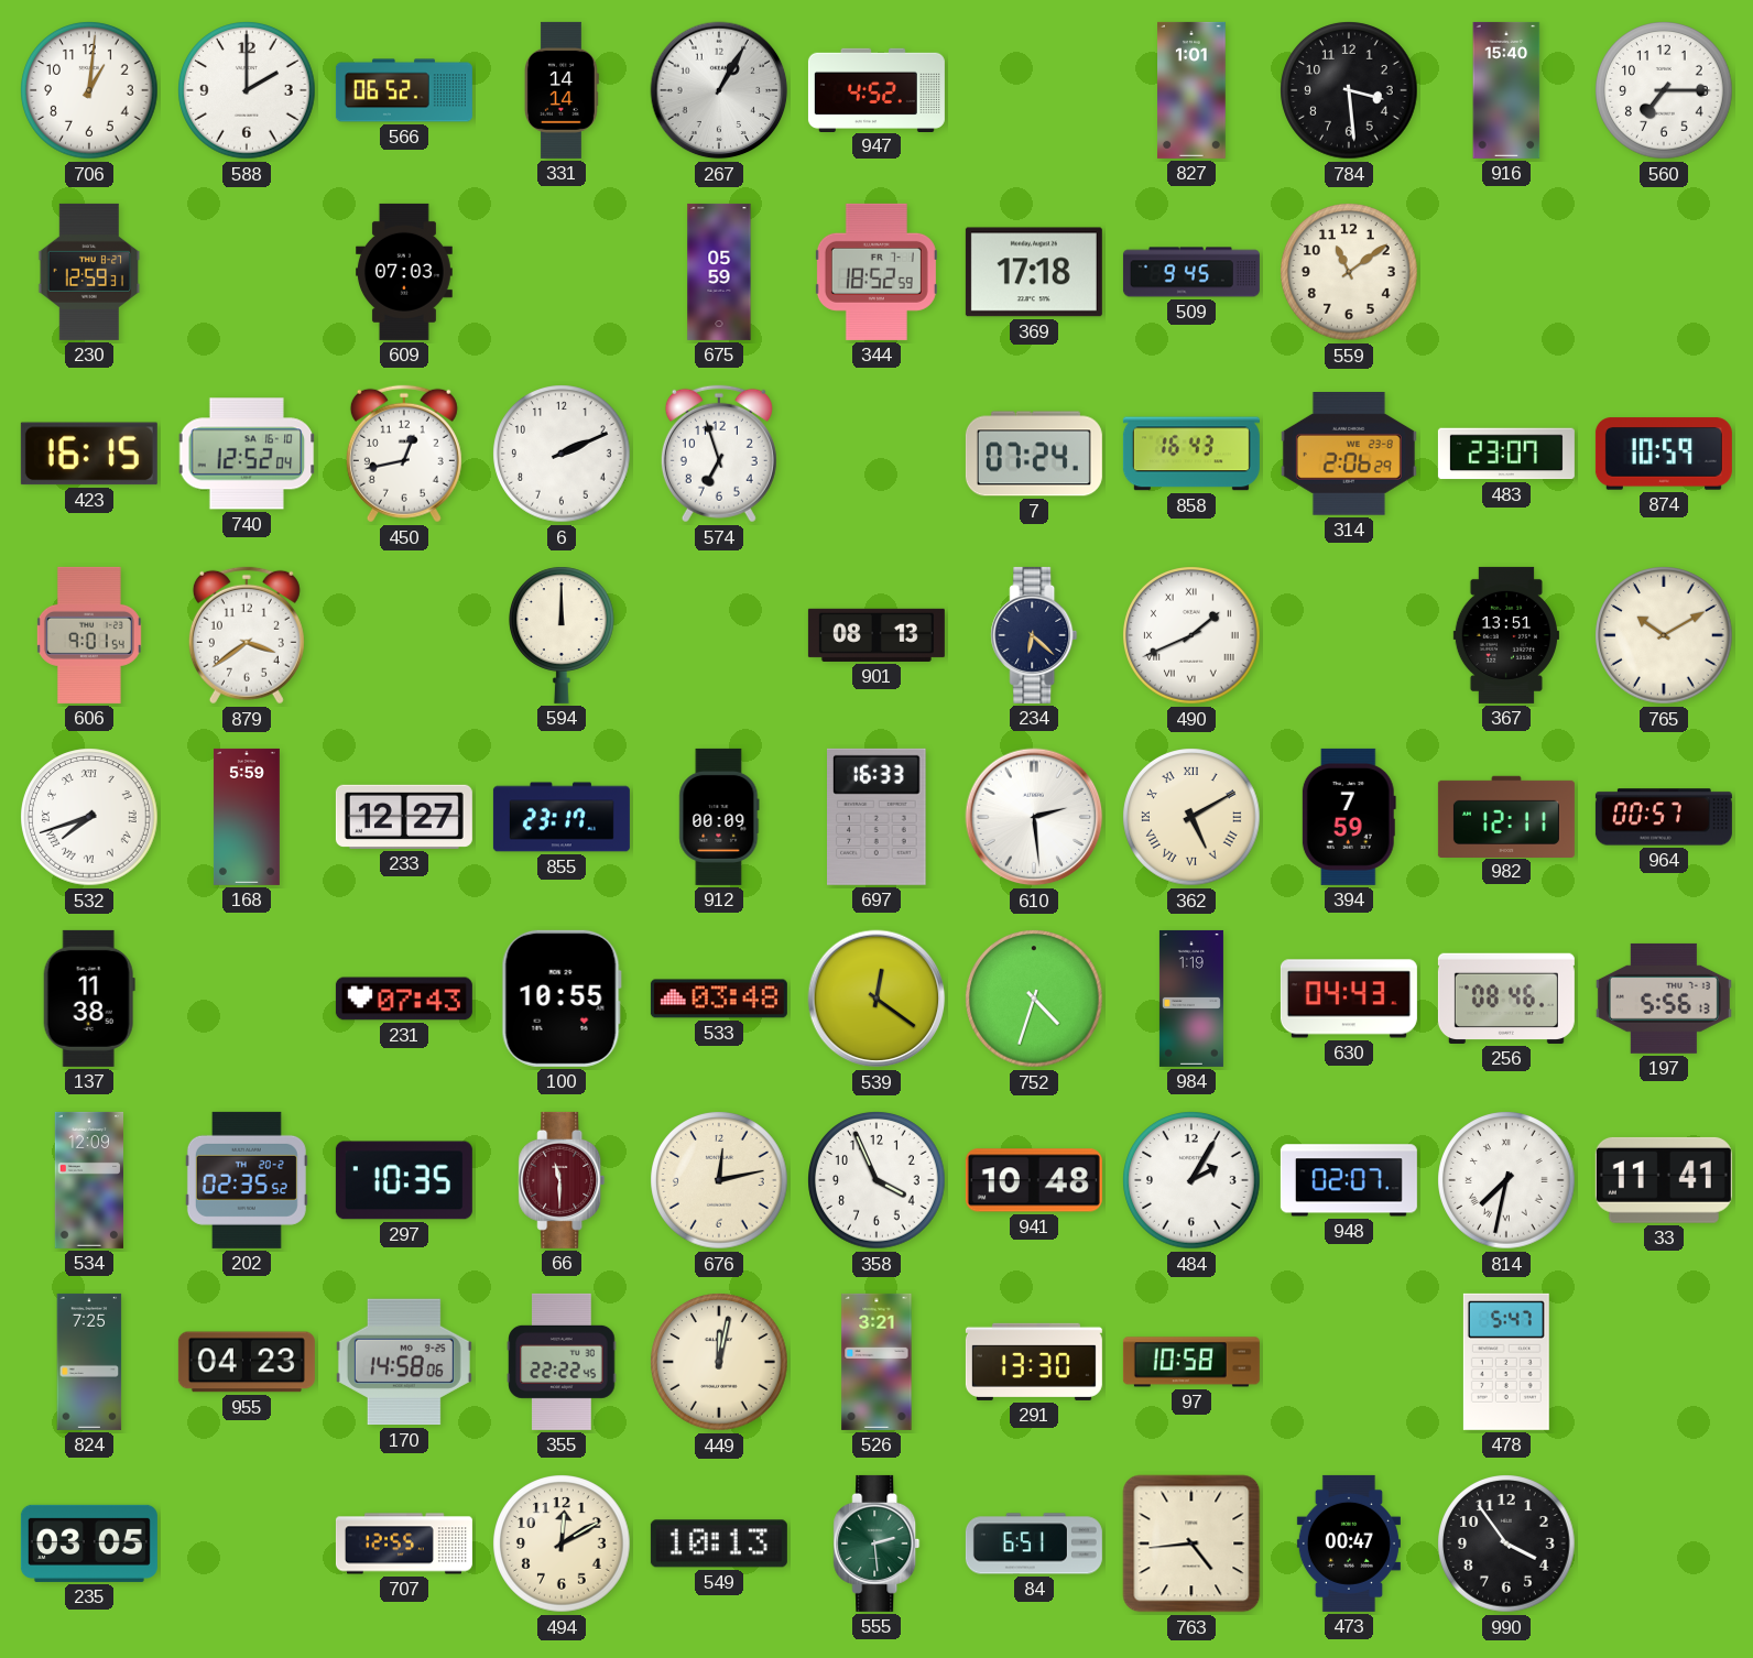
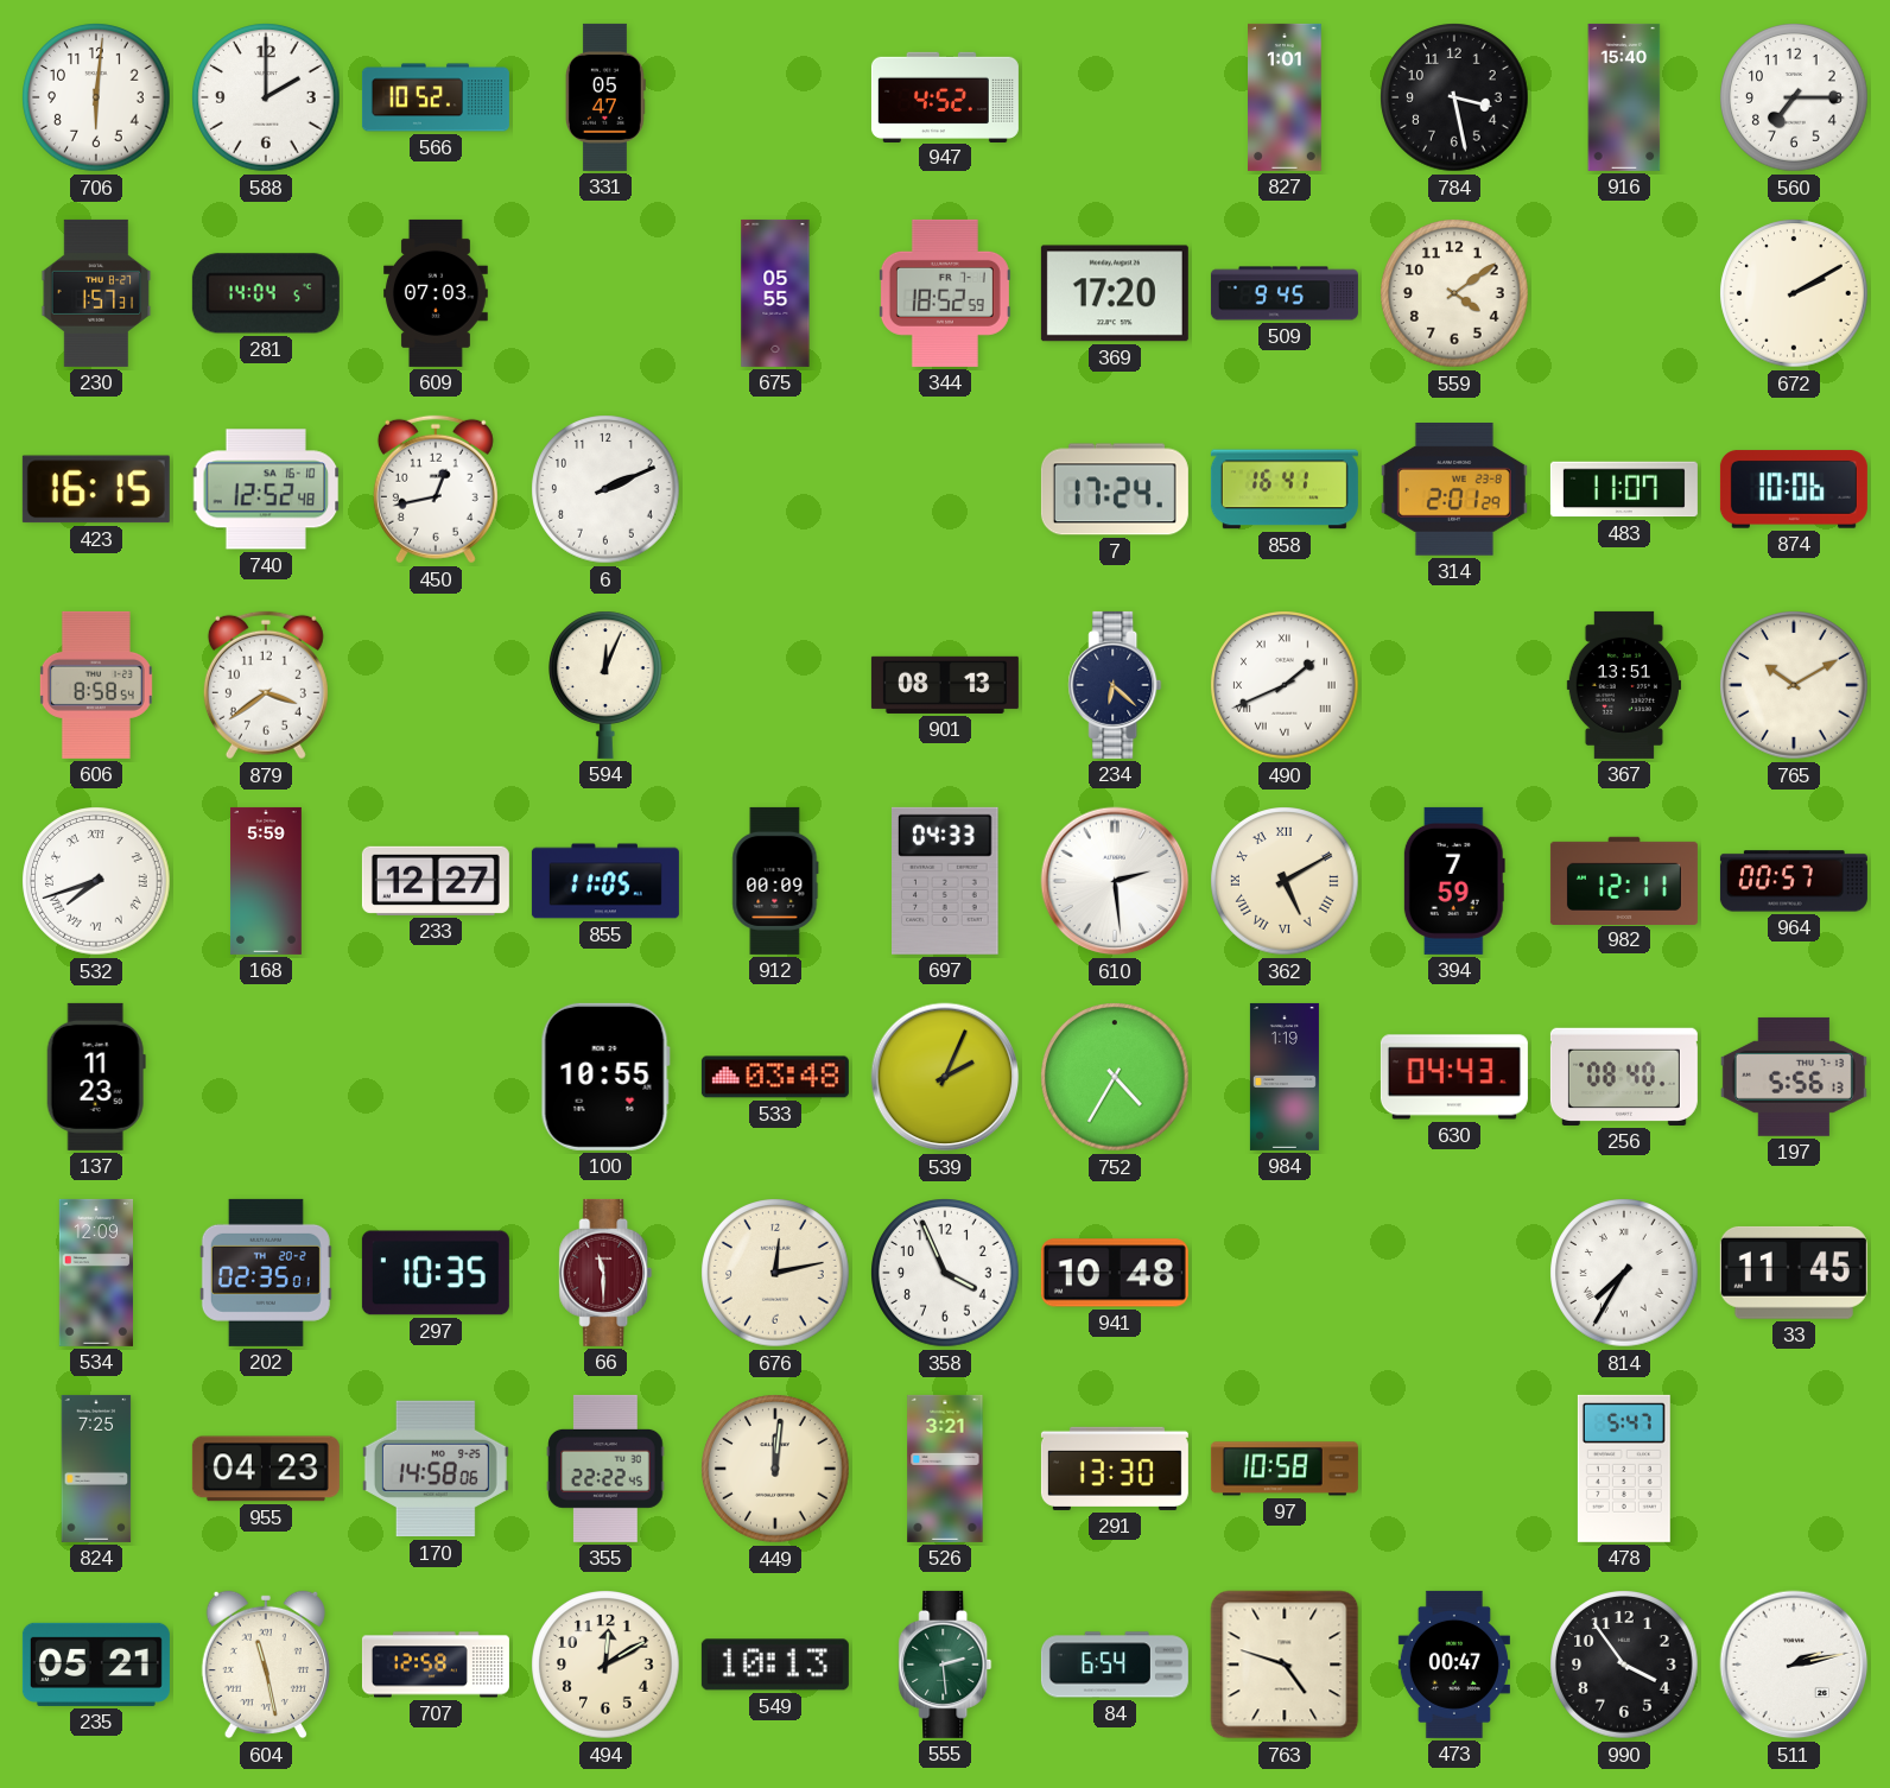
706: 1:01 -> 6:01 (96, 97)
566: 06:52 -> 10:52 (436, 97)
331: 14:14 -> 05:47 (605, 97)
267: 1:05 -> none (719, 90)
784: 3:29 -> 3:28 (1454, 97)
230: 12:59 -> 1:57 (96, 293)
281: none -> 14:04 (266, 293)
675: 05:59 -> 05:55 (775, 293)
369: 17:18 -> 17:20 (1115, 293)
559: 11:09 -> 4:09 (1454, 293)
672: none -> 2:10 (1794, 293)
740: 12:52:04 -> 12:52:48 (266, 489)
574: 6:57 -> none (719, 454)
7: 07:24 -> 17:24 (1115, 489)
858: 16:43 -> 16:41 (1285, 489)
314: 2:06 -> 2:01 (1454, 490)
483: 23:07 -> 11:07 (1624, 489)
874: 10:59 -> 10:06 (1794, 489)
606: 9:01 -> 8:58 (96, 685)
594: 12:00 -> 12:04 (607, 685)
855: 23:17 -> 11:05 (605, 881)
697: 16:33 -> 04:33 (946, 881)
137: 11:38 -> 11:23 (96, 1077)
231: 07:43 -> none (404, 999)
539: 12:21 -> 2:04 (945, 1077)
752: 4:33 -> 4:35 (1115, 1077)
256: 08:46 -> 08:40 (1624, 1077)
202: 02:35:52 -> 02:35:01 (266, 1273)
484: 2:05 -> none (1191, 1180)
948: 02:07 -> none (1349, 1180)
814: 7:32 -> 7:35 (1624, 1273)
33: 11:41 -> 11:45 (1794, 1273)
449: 12:02 -> 12:01 (775, 1469)
235: 03:05 -> 05:21 (96, 1665)
604: none -> 11:28 (266, 1665)
707: 12:55 -> 12:58 (436, 1665)
84: 6:51 -> 6:54 (1115, 1665)
763: 4:44 -> 4:48 (1285, 1665)
511: none -> 2:13 (1794, 1665)
